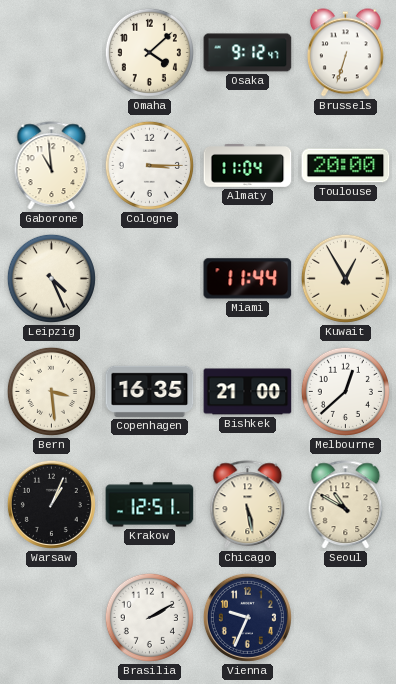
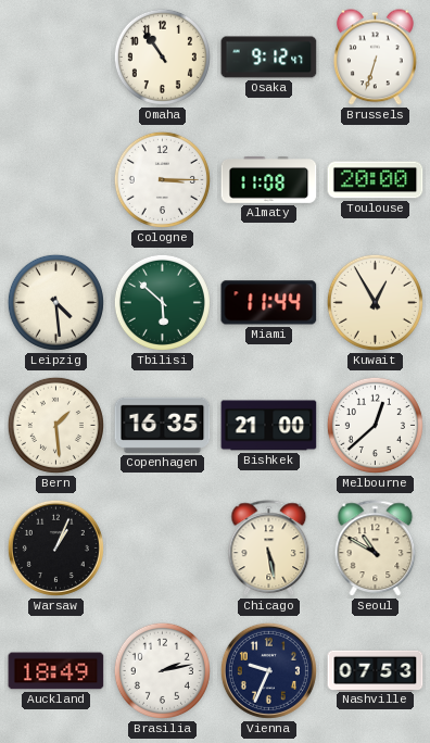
Omaha: 4:08 -> 10:54 (162, 56)
Gaborone: 10:59 -> none (52, 166)
Almaty: 11:04 -> 11:08 (269, 180)
Leipzig: 4:26 -> 4:29 (55, 302)
Tbilisi: none -> 5:52 (162, 302)
Bern: 3:29 -> 1:29 (55, 425)
Krakow: 12:51 -> none (150, 505)
Auckland: none -> 18:49 (56, 671)
Brasilia: 2:10 -> 2:13 (162, 670)
Nashville: none -> 07:53 (376, 670)
